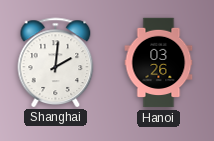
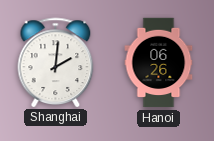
Hanoi: 03:26 -> 06:26 (159, 63)
